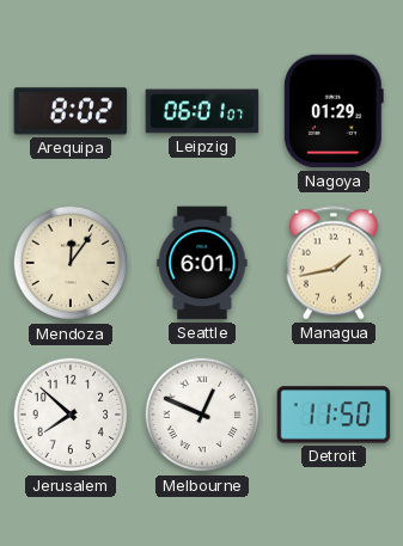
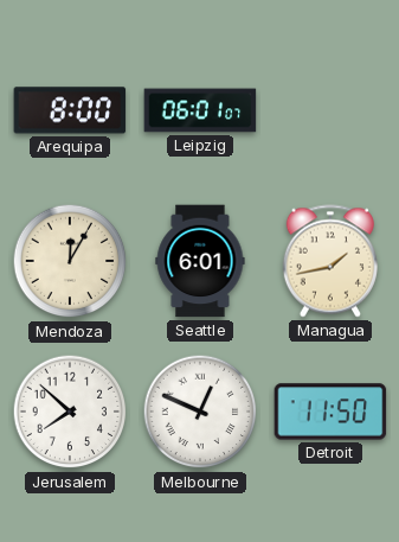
Arequipa: 8:02 -> 8:00 (70, 110)
Nagoya: 01:29 -> none (334, 111)
Mendoza: 12:06 -> 12:05 (70, 261)
